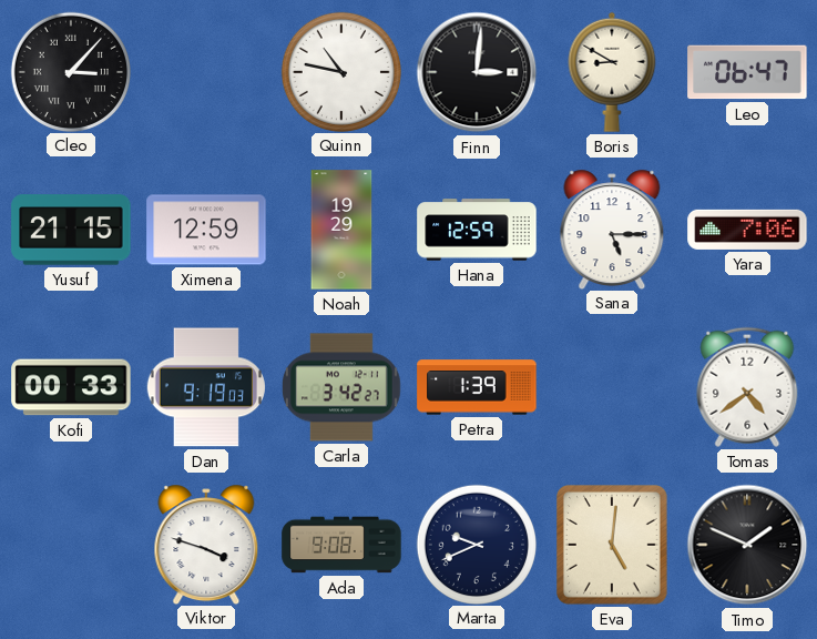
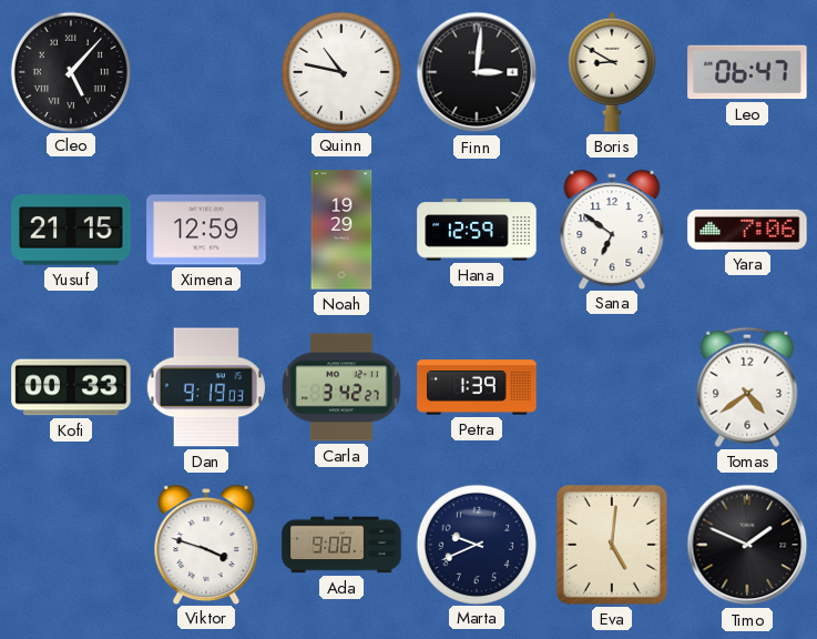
Cleo: 3:07 -> 5:07 (70, 71)
Sana: 5:15 -> 6:51 (612, 229)
